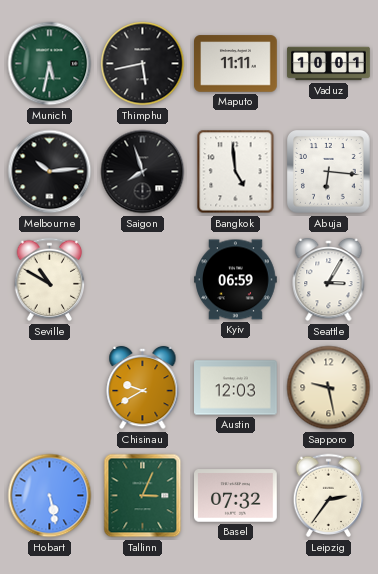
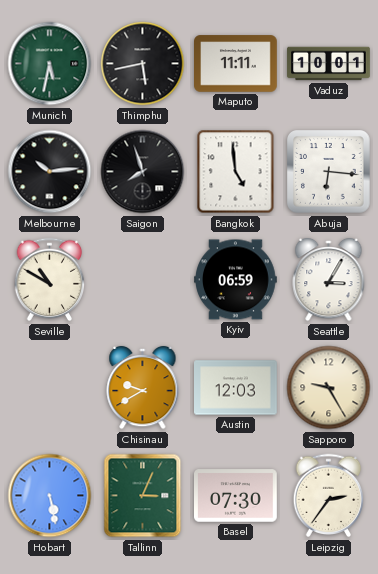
Sapporo: 9:28 -> 9:25 (329, 388)
Basel: 07:32 -> 07:30 (236, 496)
